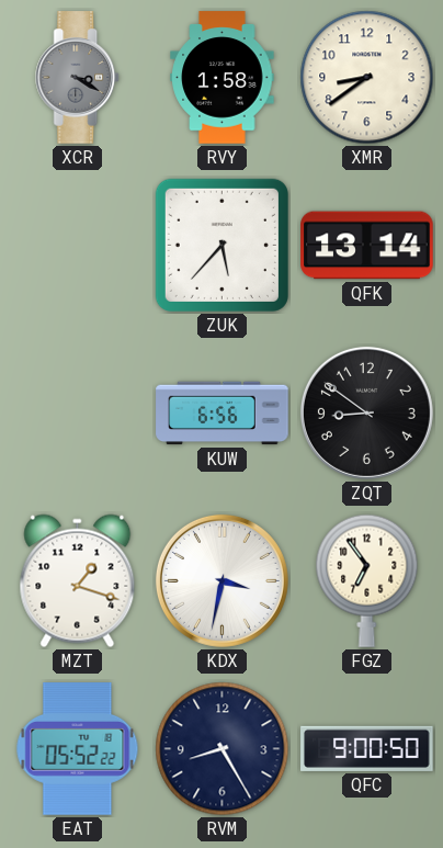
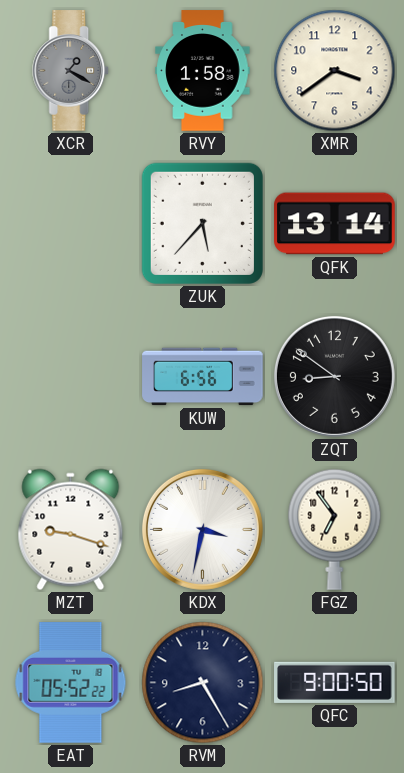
XCR: 3:20 -> 1:20 (71, 71)
XMR: 8:39 -> 3:39 (335, 71)
MZT: 1:18 -> 9:18 (71, 530)
